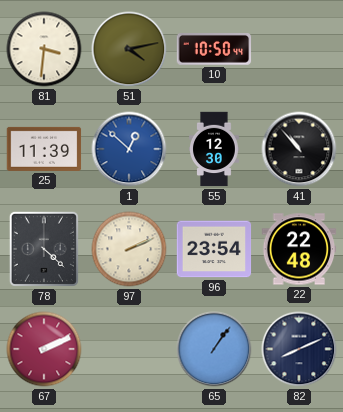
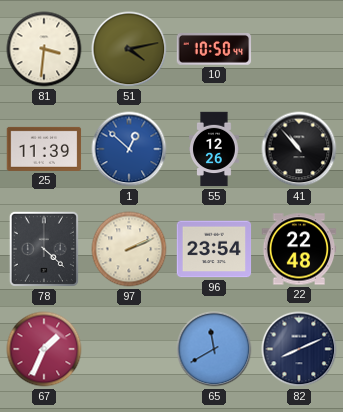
55: 12:30 -> 12:26 (215, 149)
67: 2:11 -> 1:34 (44, 349)
65: 1:06 -> 11:40 (214, 349)
